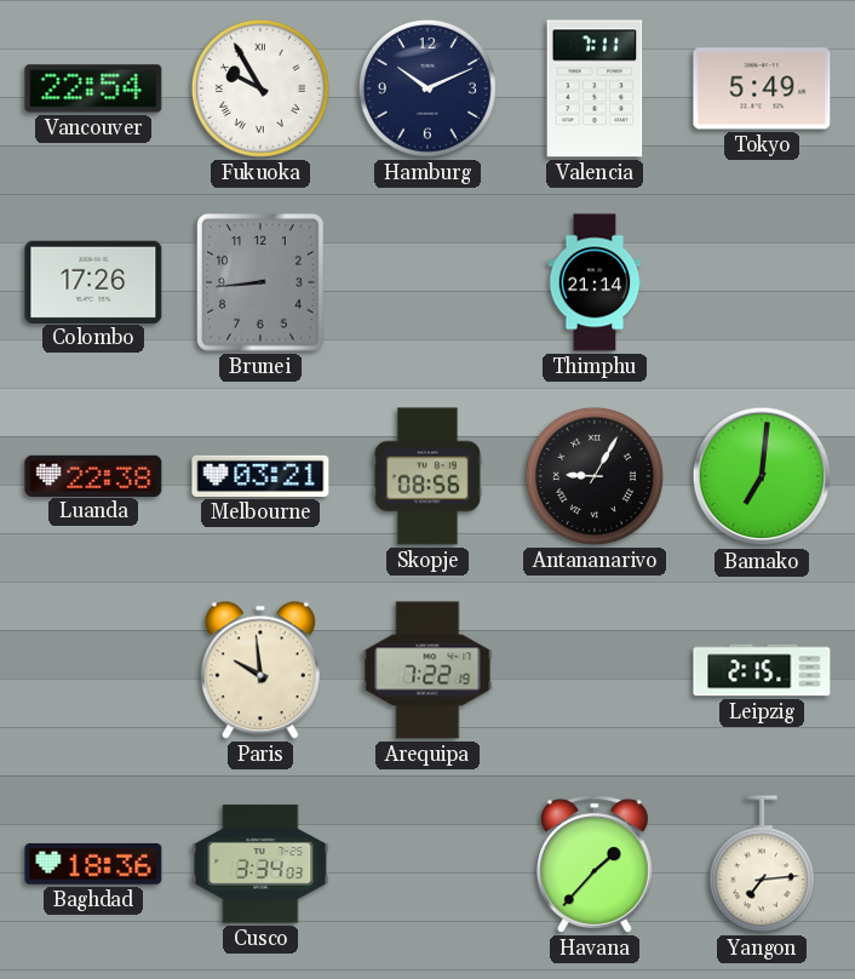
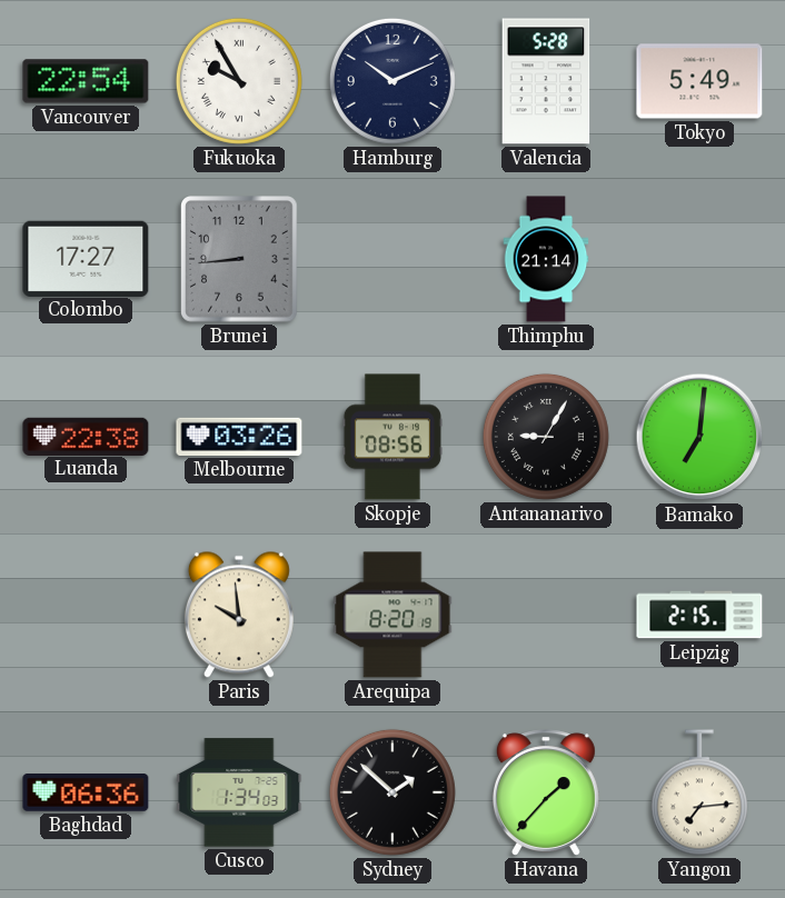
Valencia: 7:11 -> 5:28 (546, 81)
Colombo: 17:26 -> 17:27 (86, 258)
Melbourne: 03:21 -> 03:26 (239, 437)
Arequipa: 7:22 -> 8:20 (392, 615)
Baghdad: 18:36 -> 06:36 (86, 794)
Cusco: 3:34 -> 1:34 (239, 792)
Sydney: none -> 1:52 (392, 792)
